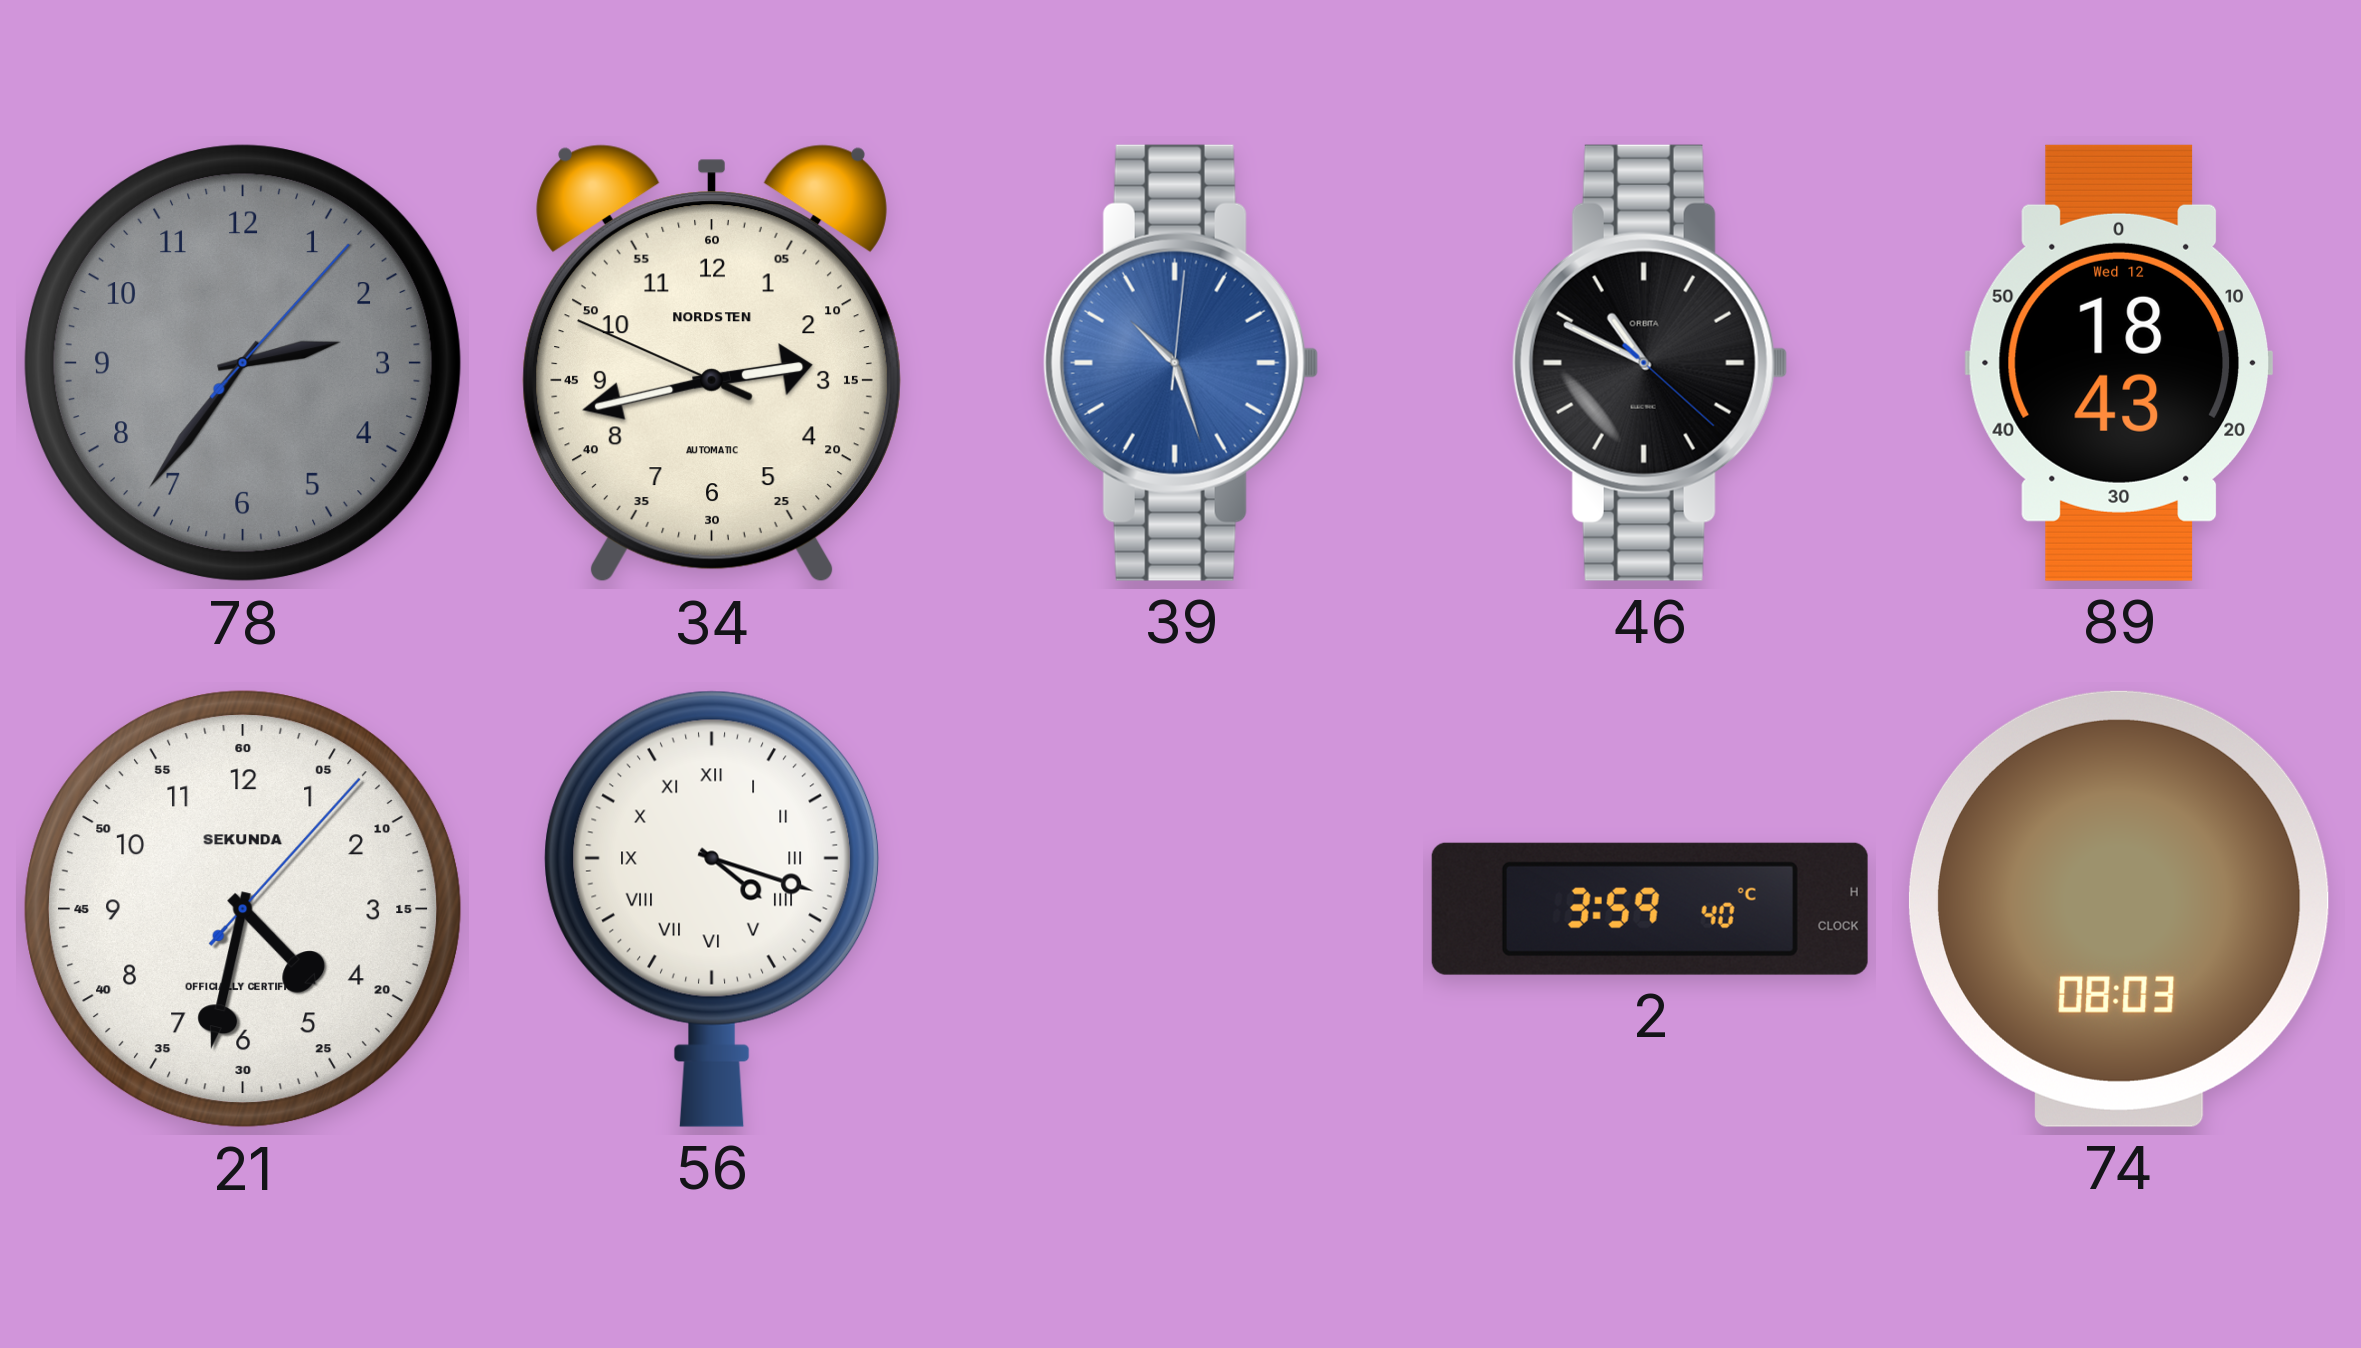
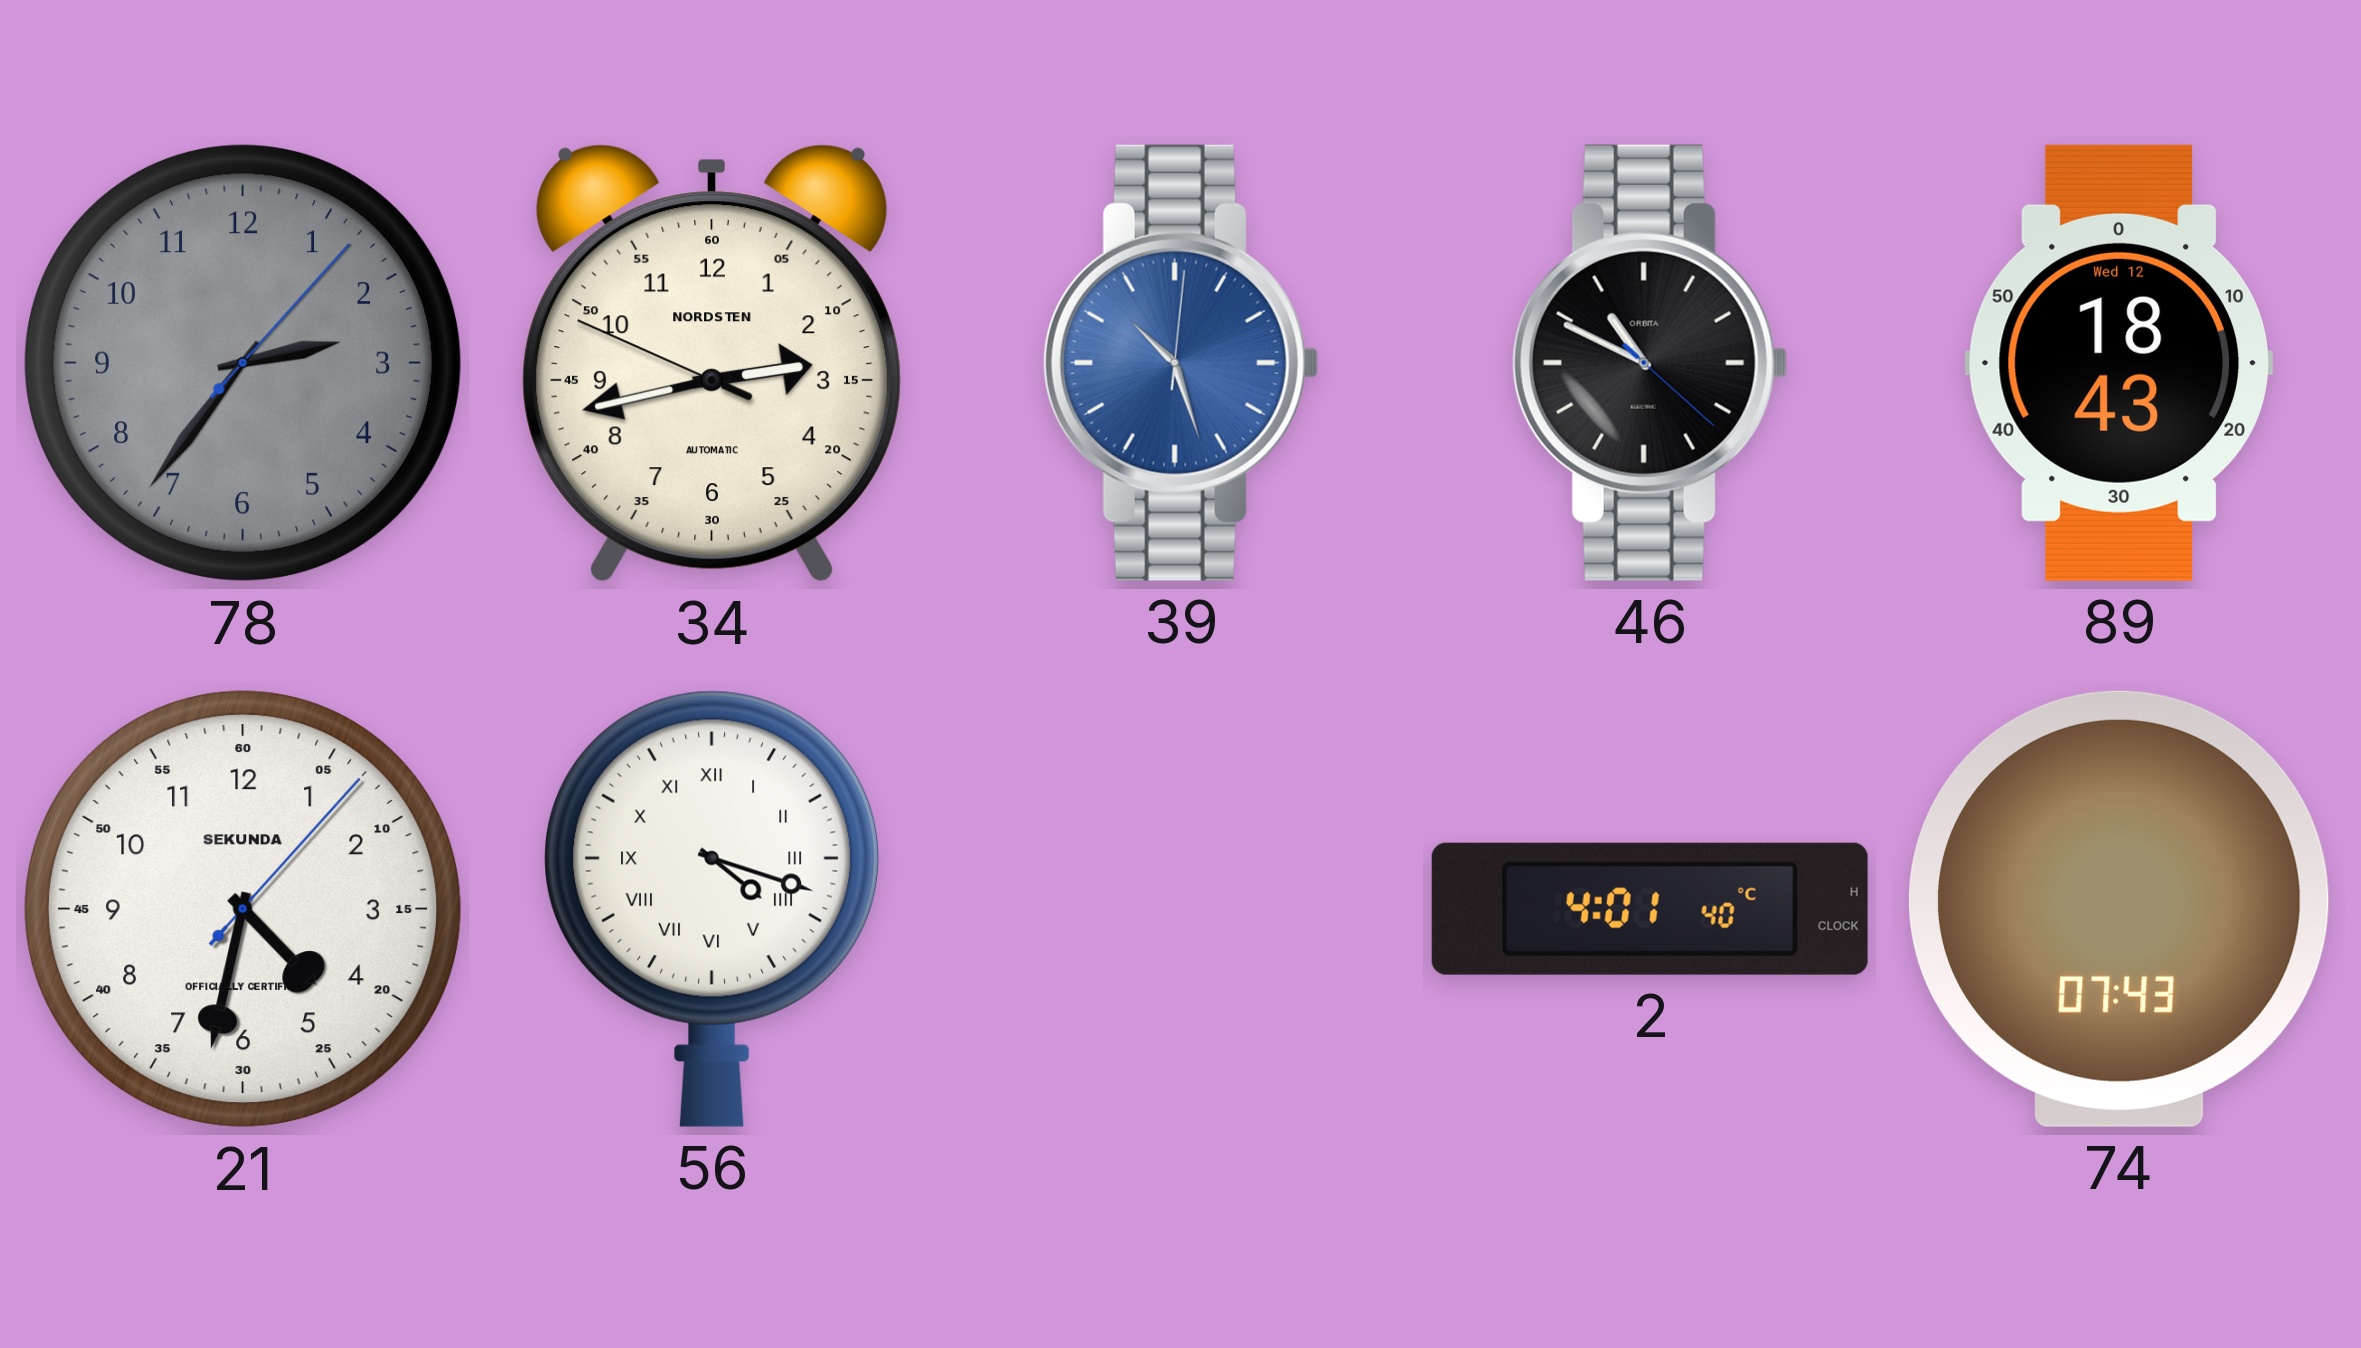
2: 3:59 -> 4:01 (1650, 909)
74: 08:03 -> 07:43 (2119, 909)
